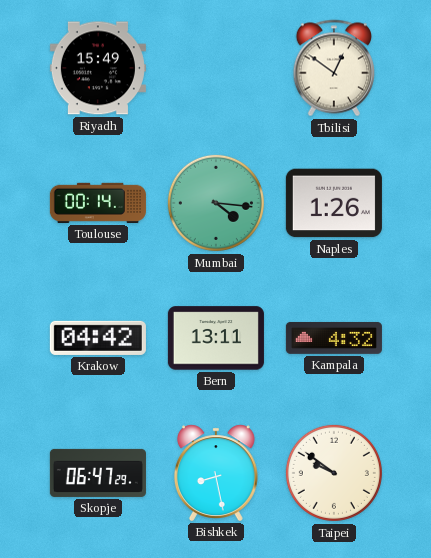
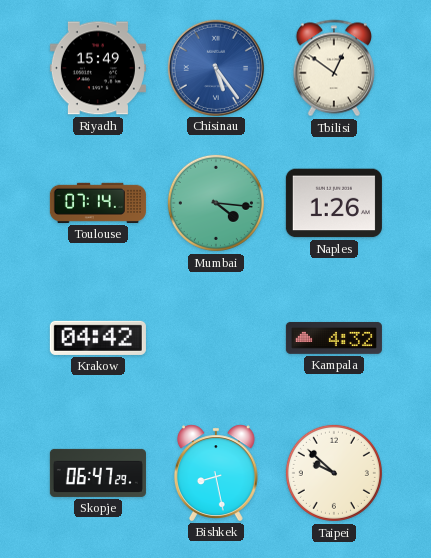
Chisinau: none -> 5:24 (215, 67)
Toulouse: 00:14 -> 07:14 (98, 203)
Bern: 13:11 -> none (216, 338)
Taipei: 9:51 -> 9:52 (334, 473)
